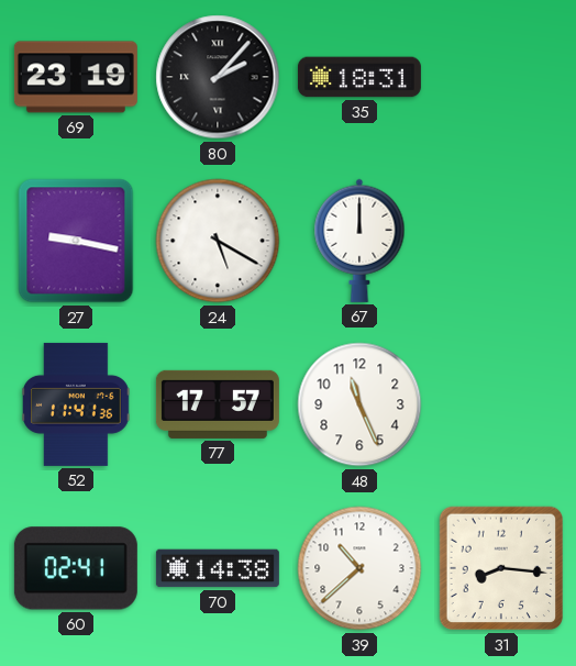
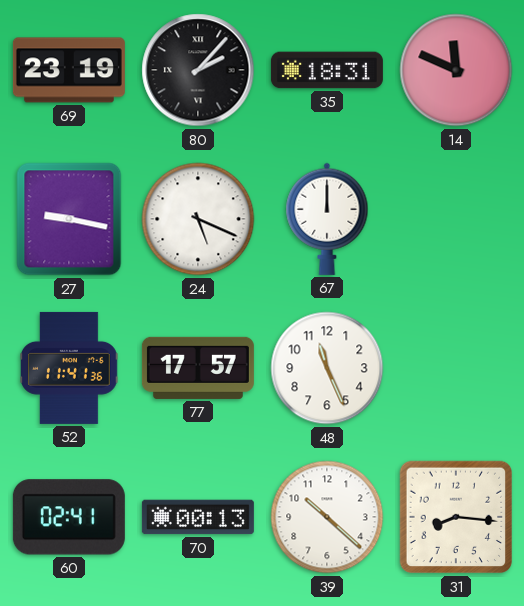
14: none -> 11:49 (456, 70)
24: 5:20 -> 5:19 (198, 219)
70: 14:38 -> 00:13 (198, 517)
39: 10:38 -> 10:22 (327, 517)
